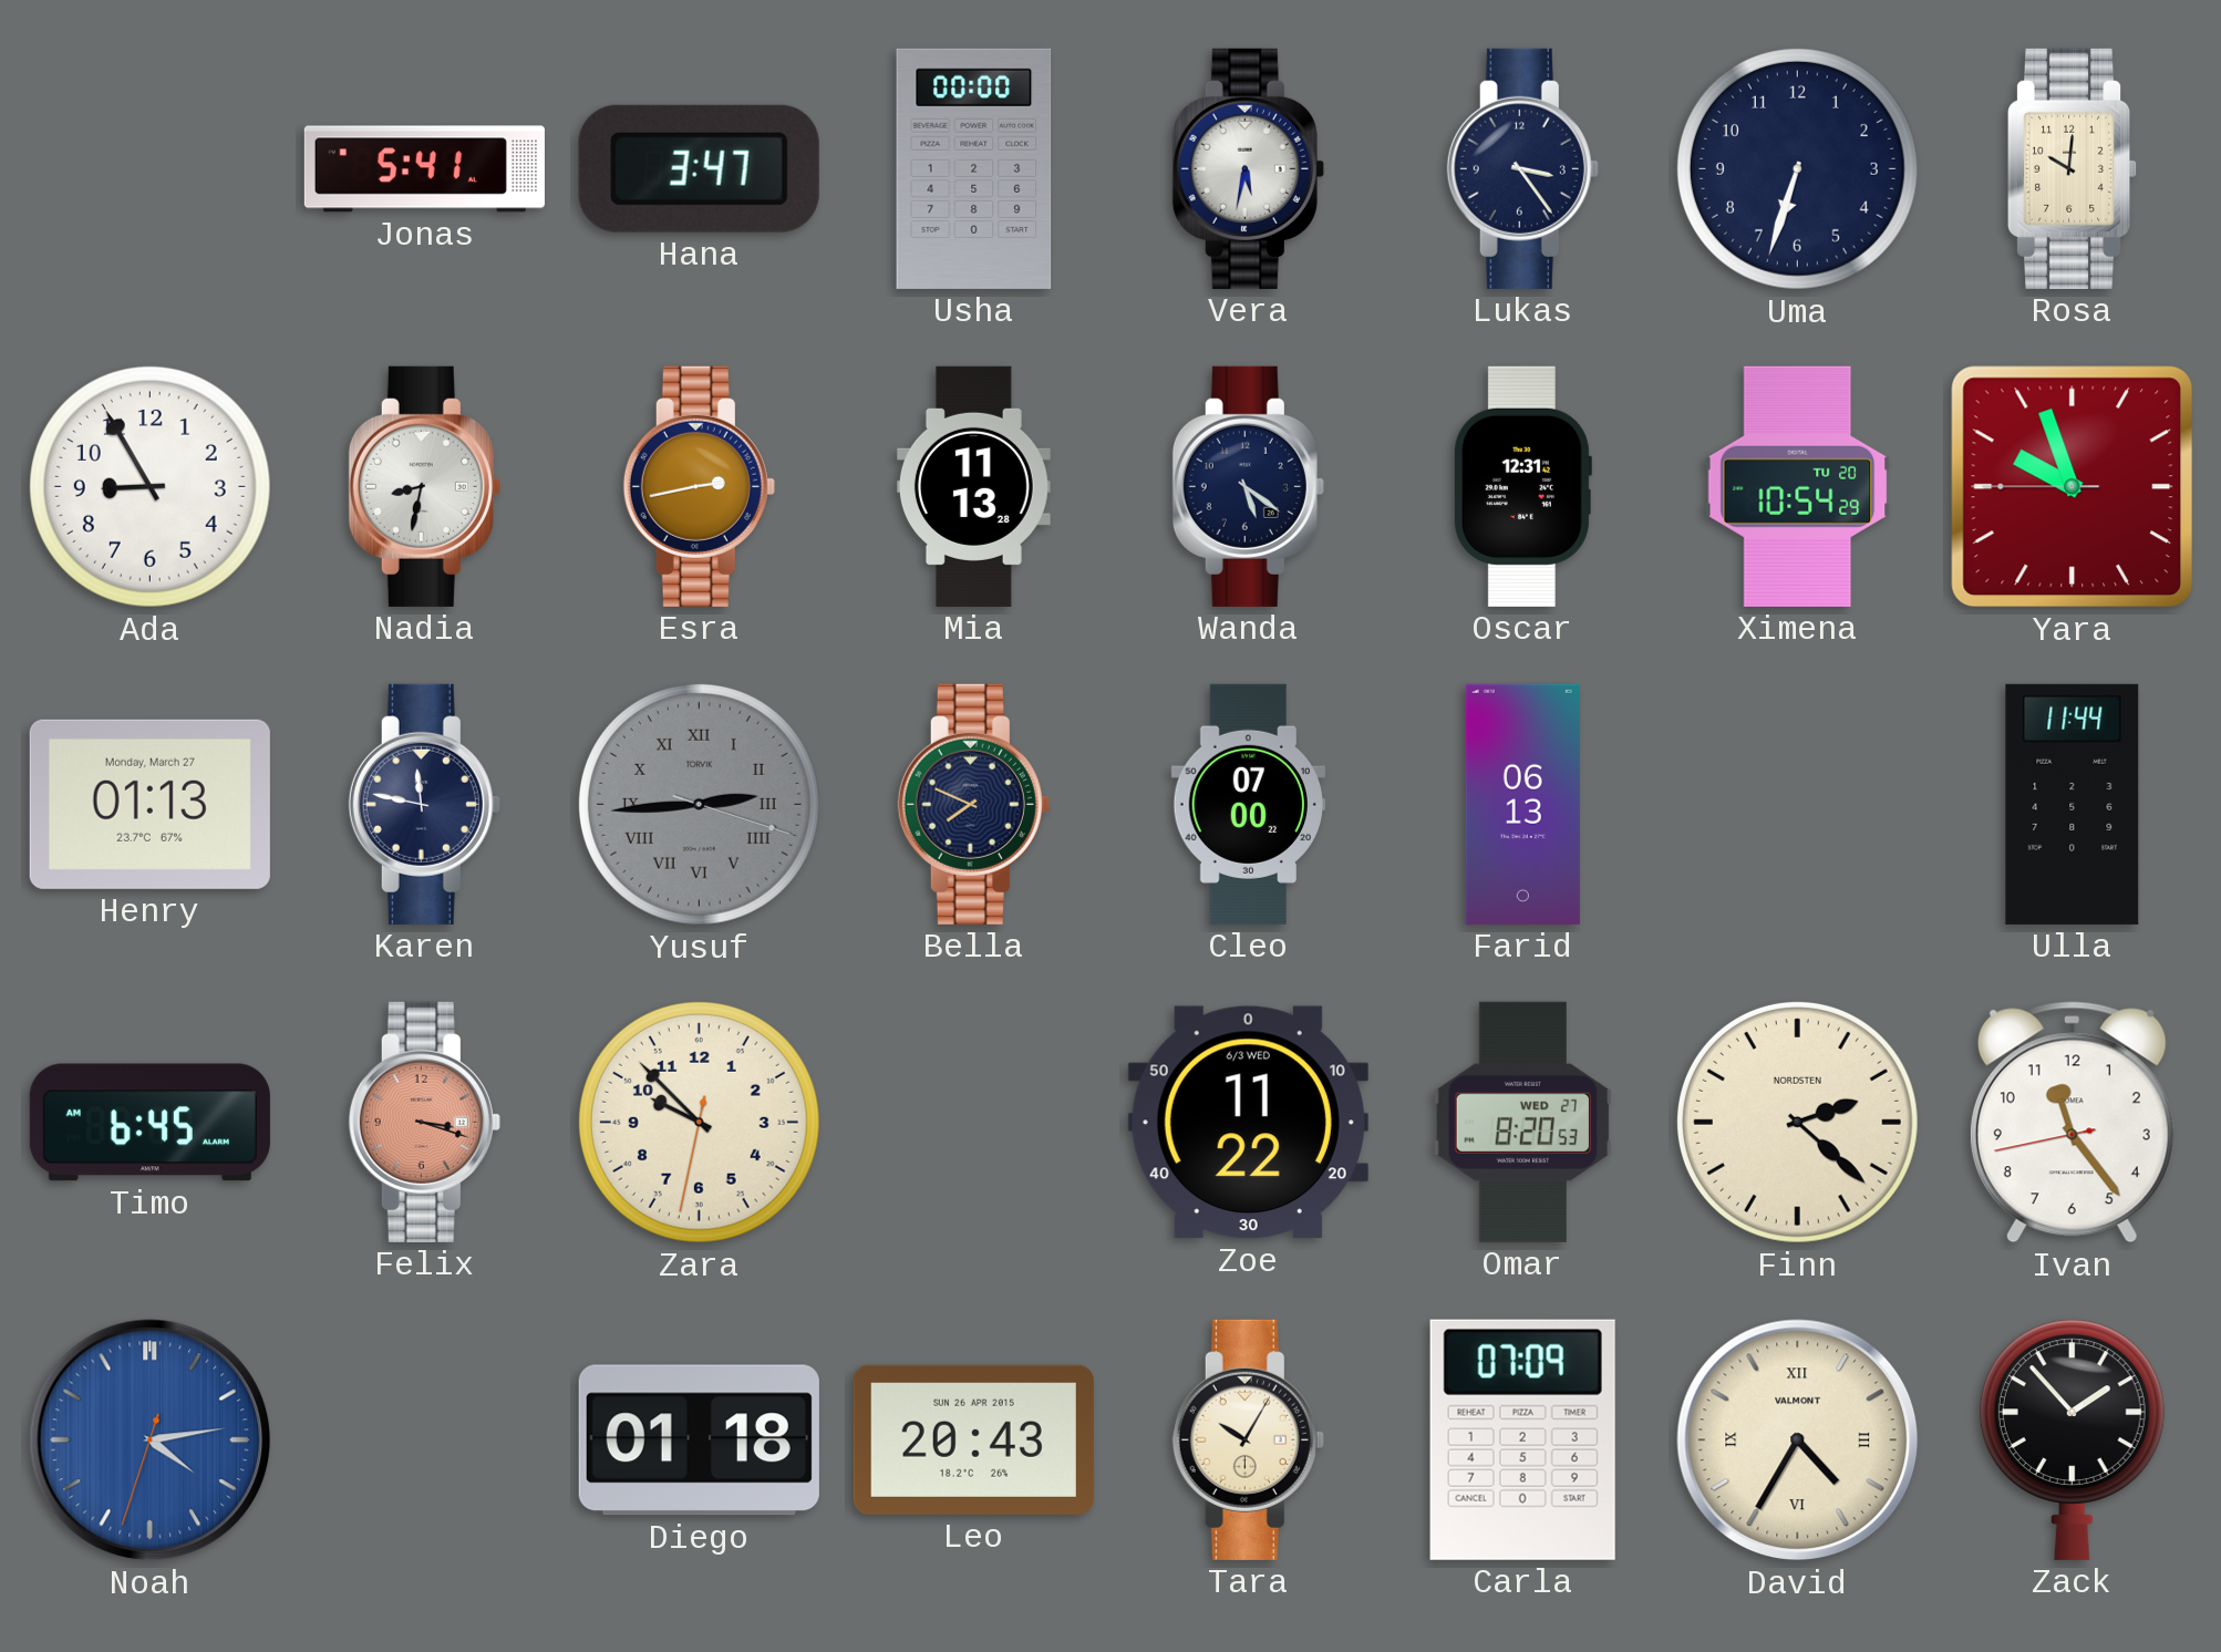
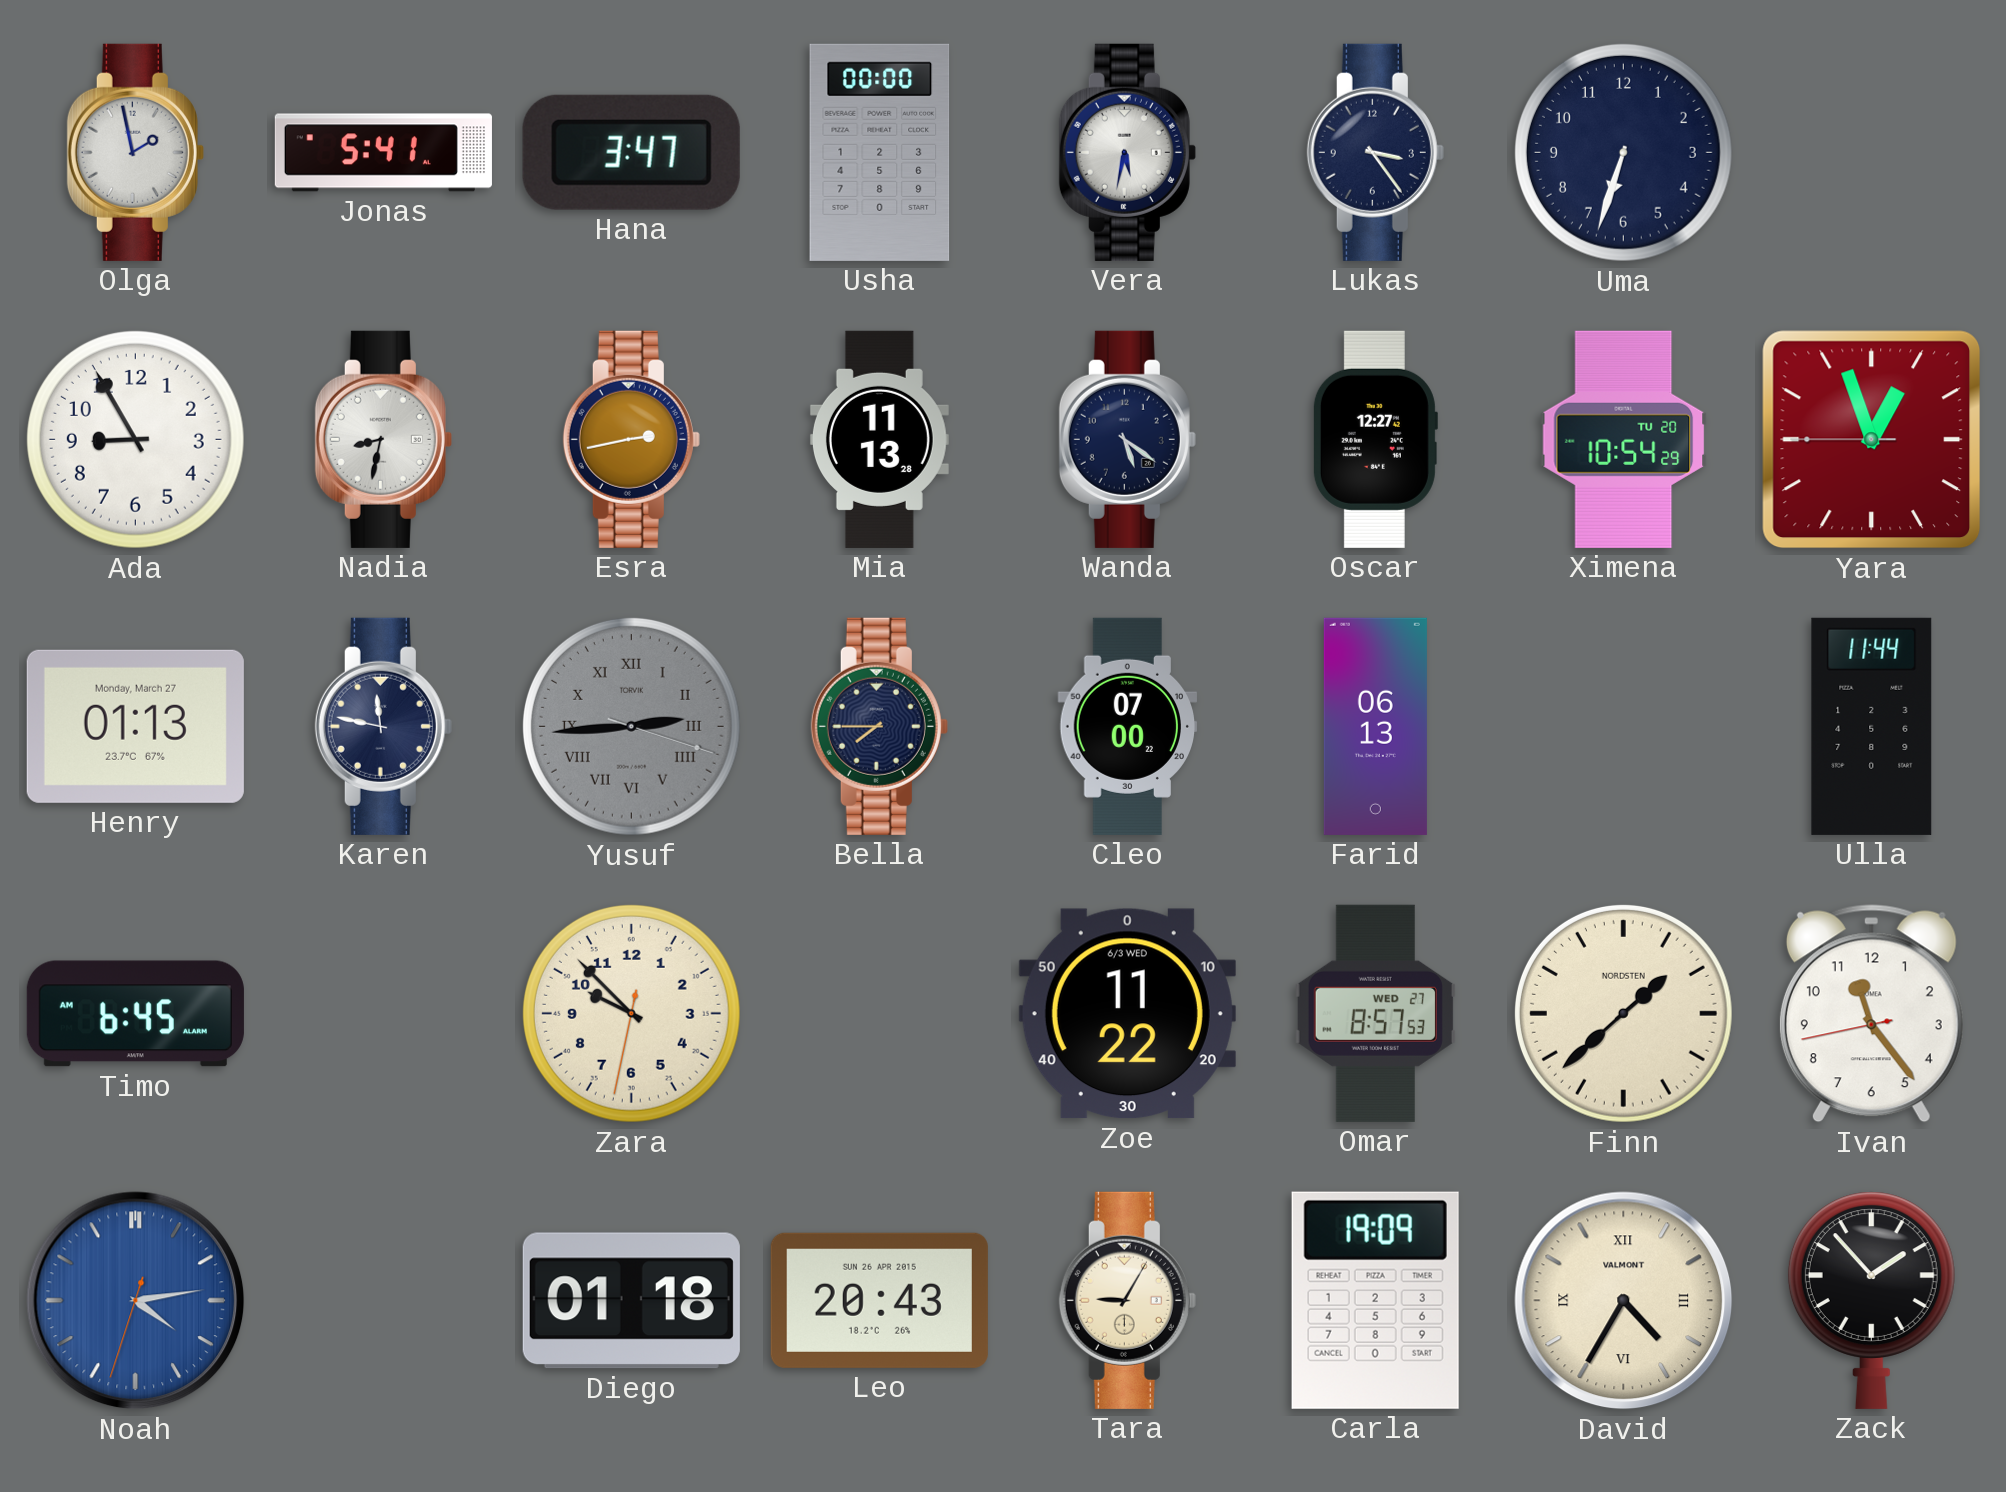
Olga: none -> 1:58 (135, 152)
Rosa: 10:01 -> none (2074, 168)
Oscar: 12:31 -> 12:27 (1375, 439)
Yara: 9:56 -> 12:56 (1872, 440)
Bella: 7:49 -> 7:45 (879, 726)
Felix: 3:18 -> none (424, 1122)
Omar: 8:20 -> 8:57 (1375, 1013)
Finn: 2:22 -> 1:38 (1623, 1013)
Tara: 10:05 -> 9:05 (1127, 1300)
Carla: 07:09 -> 19:09 (1375, 1300)
